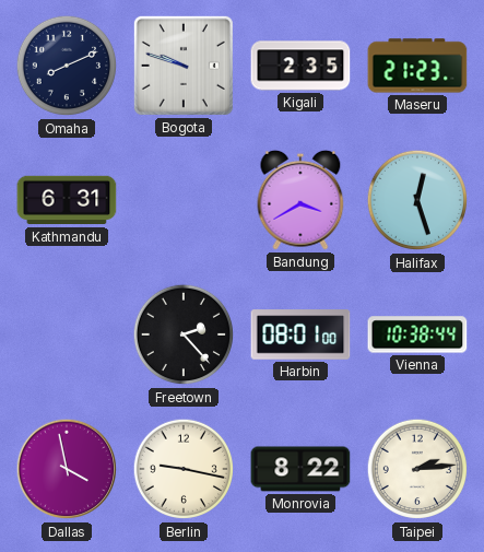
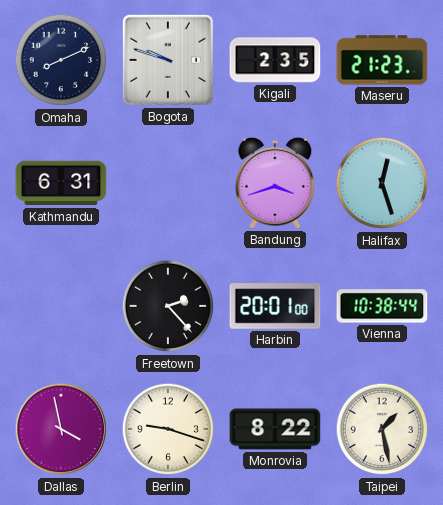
Bandung: 3:40 -> 3:42 (275, 183)
Harbin: 08:01 -> 20:01 (275, 306)
Berlin: 9:17 -> 9:18 (168, 429)
Taipei: 2:14 -> 1:28 (382, 429)
